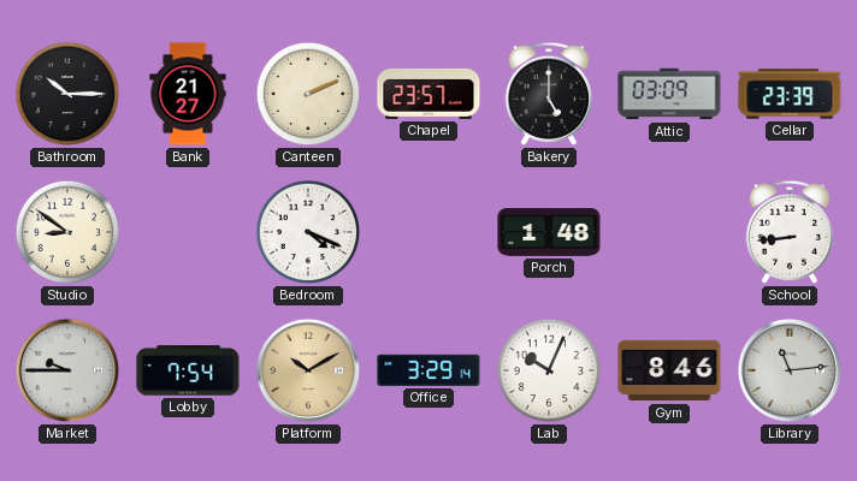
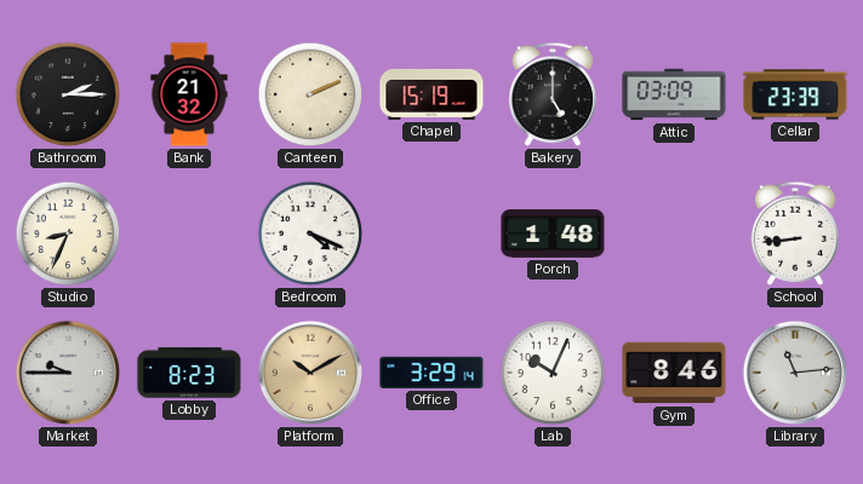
Bathroom: 10:15 -> 2:15 (68, 94)
Bank: 21:27 -> 21:32 (189, 94)
Chapel: 23:57 -> 15:19 (431, 94)
Studio: 8:51 -> 8:34 (68, 234)
Lobby: 7:54 -> 8:23 (189, 373)
